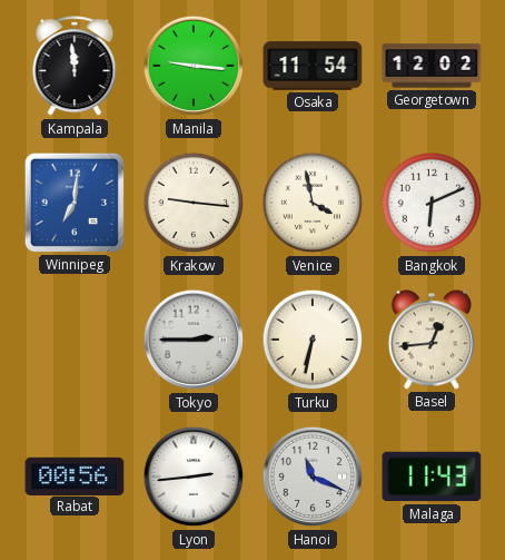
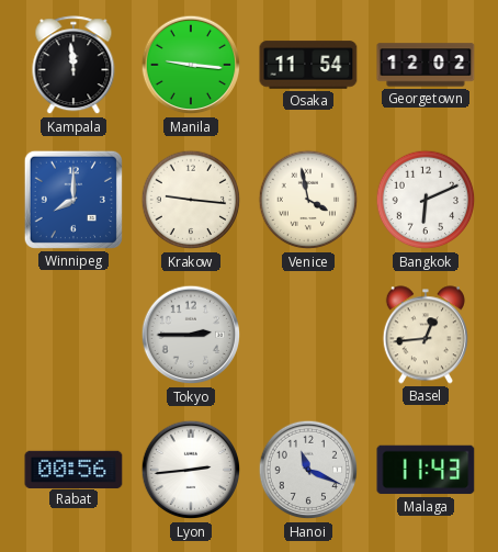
Winnipeg: 7:01 -> 8:00 (73, 200)
Turku: 6:32 -> none (313, 340)
